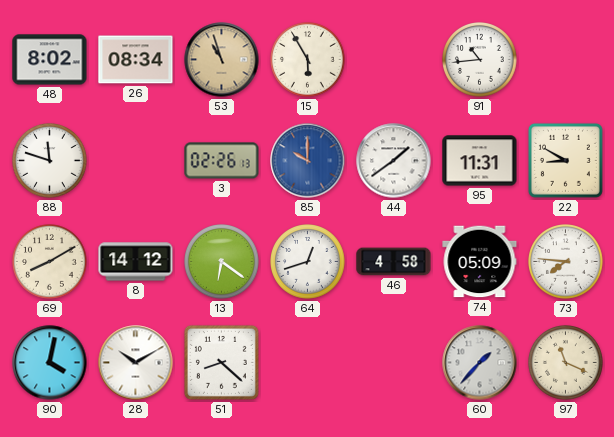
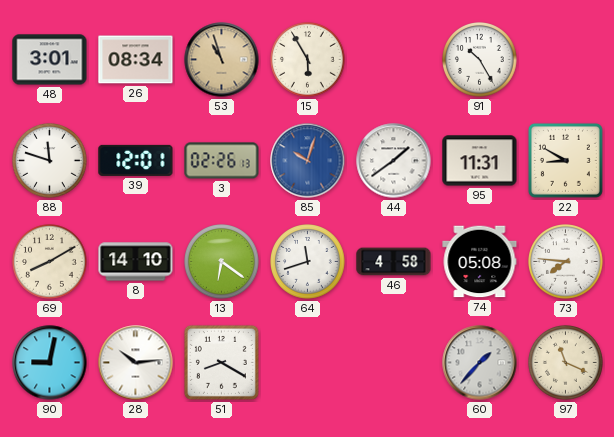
48: 8:02 -> 3:01 (50, 60)
91: 10:44 -> 10:25 (480, 60)
39: none -> 12:01 (136, 160)
85: 10:00 -> 10:03 (308, 161)
8: 14:12 -> 14:10 (136, 262)
64: 12:42 -> 11:42 (308, 262)
74: 05:09 -> 05:08 (480, 262)
90: 4:02 -> 9:02 (50, 363)
28: 10:10 -> 10:14 (136, 363)
51: 8:22 -> 8:20 (221, 362)
